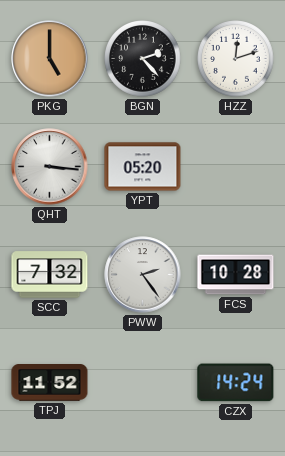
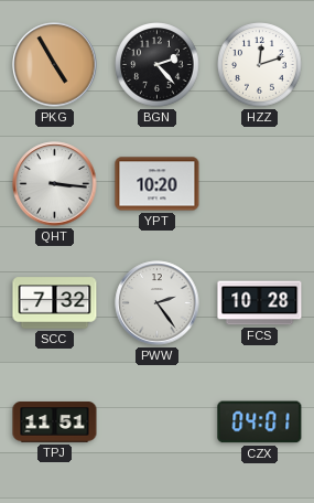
PKG: 5:00 -> 4:55 (55, 65)
YPT: 05:20 -> 10:20 (158, 184)
TPJ: 11:52 -> 11:51 (55, 422)
CZX: 14:24 -> 04:01 (260, 422)
